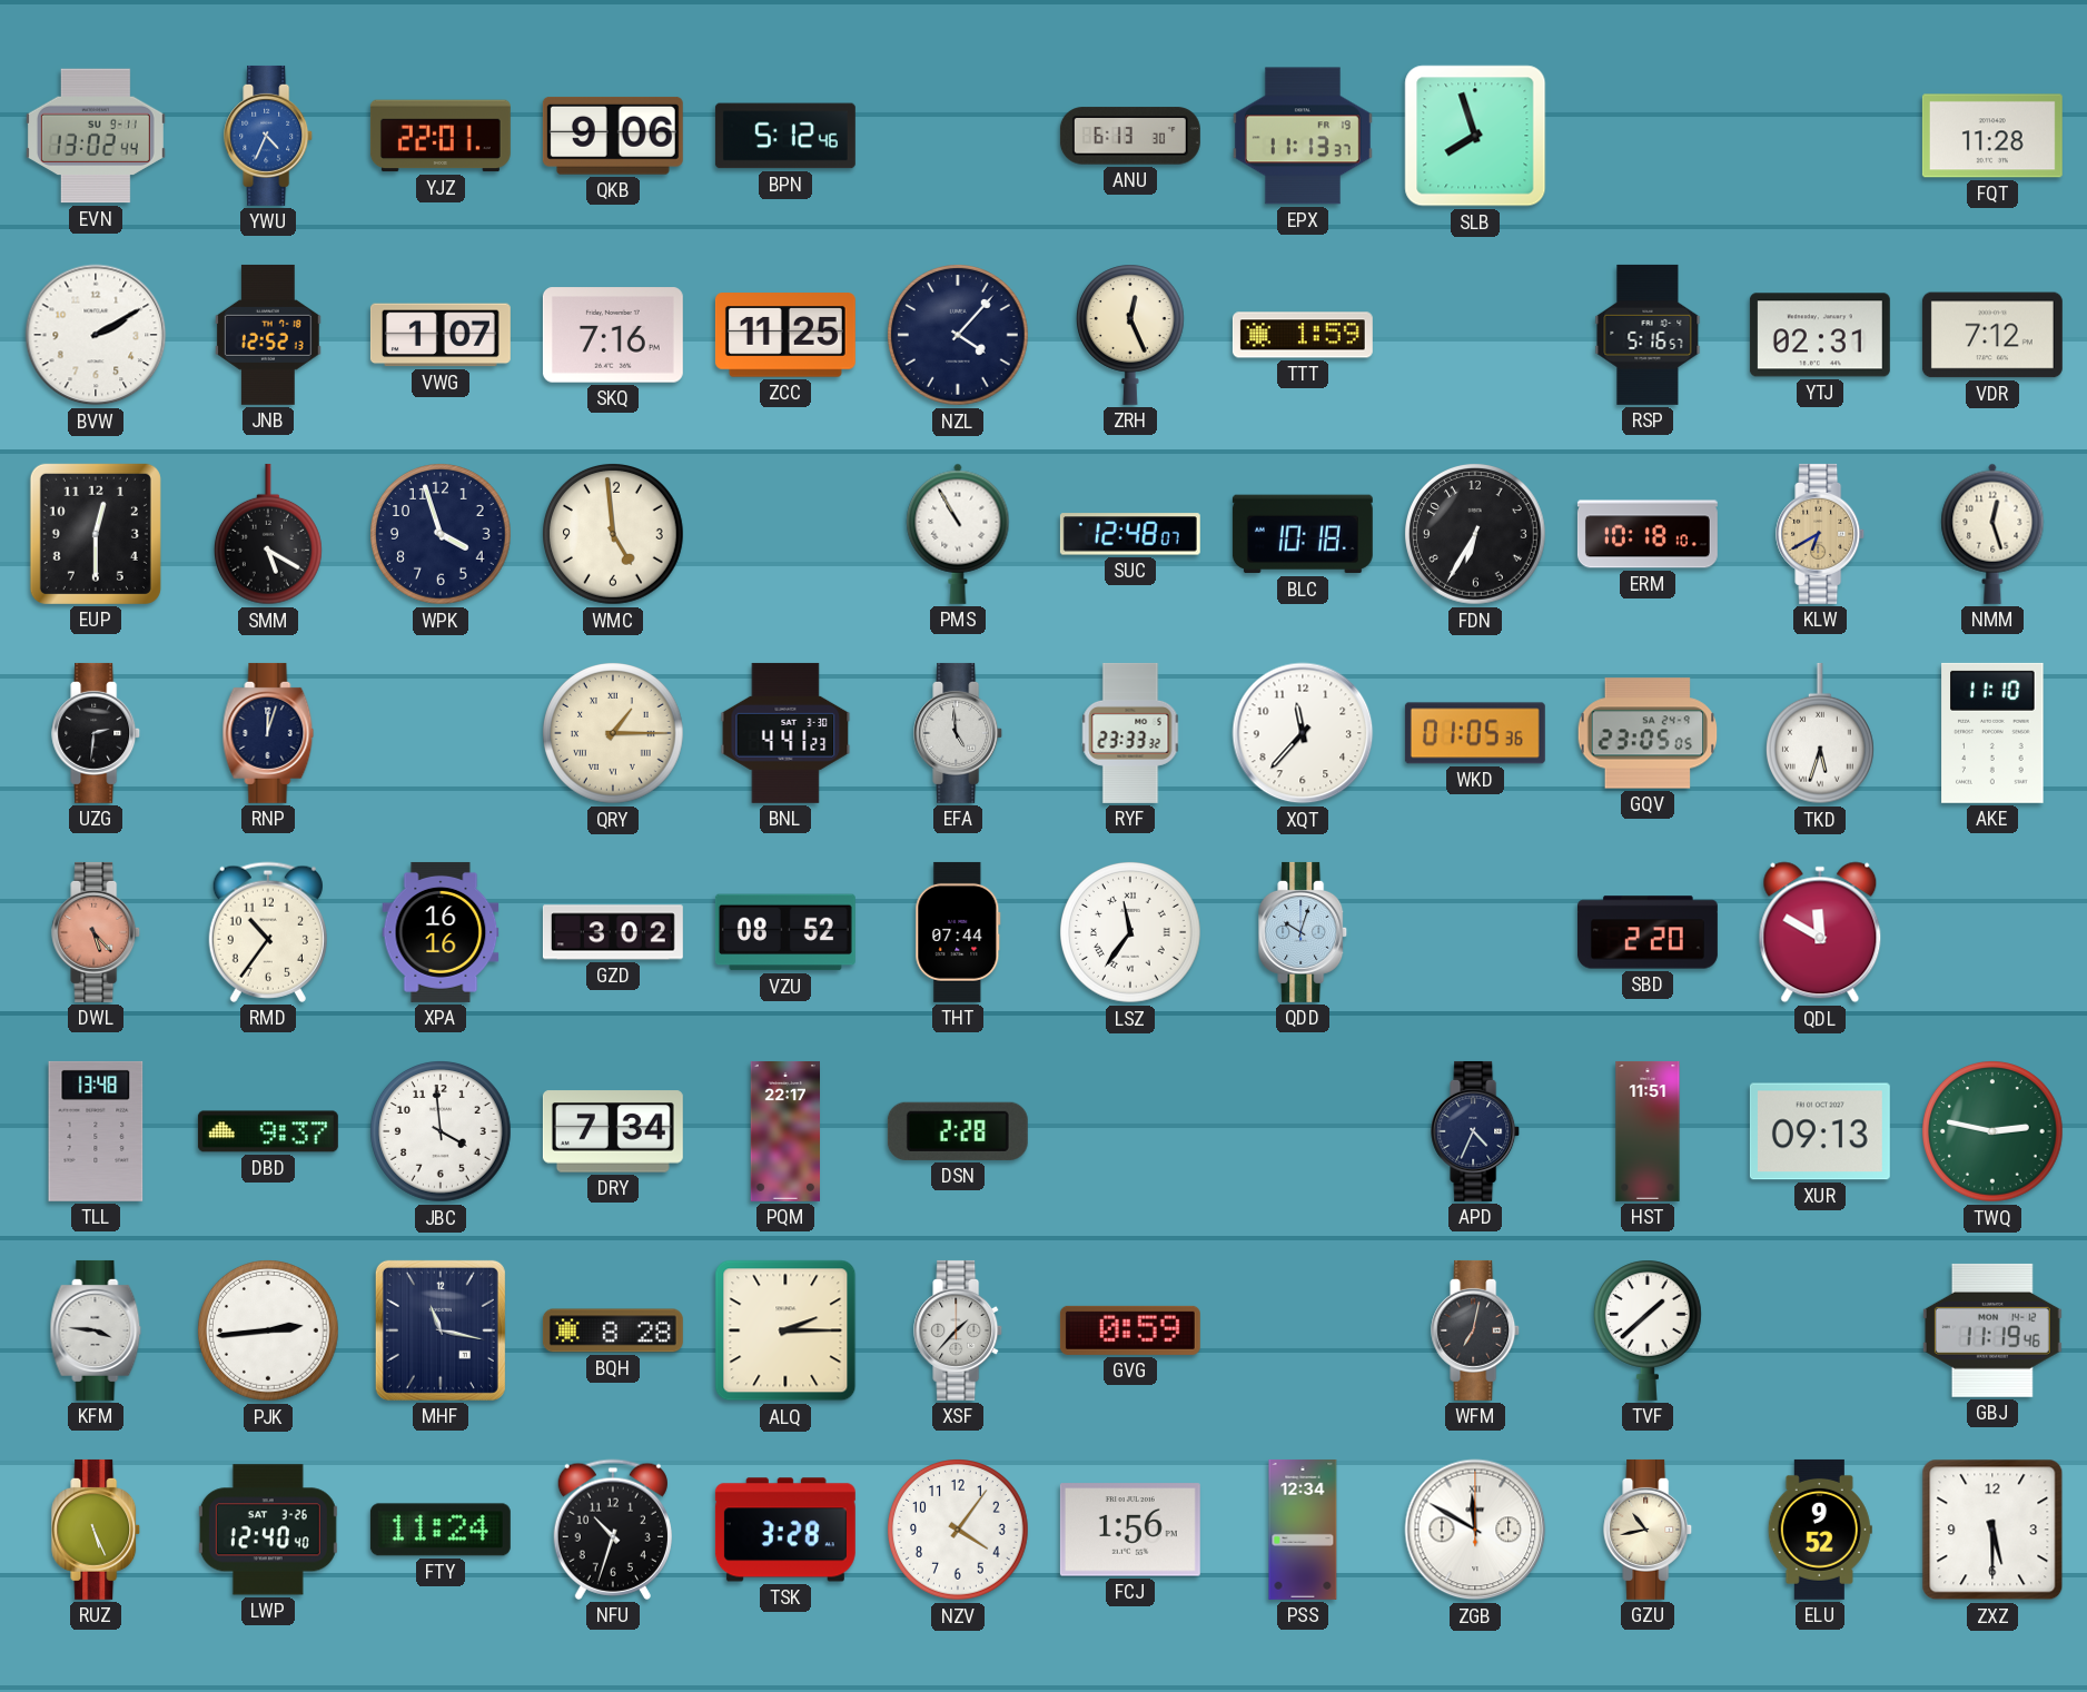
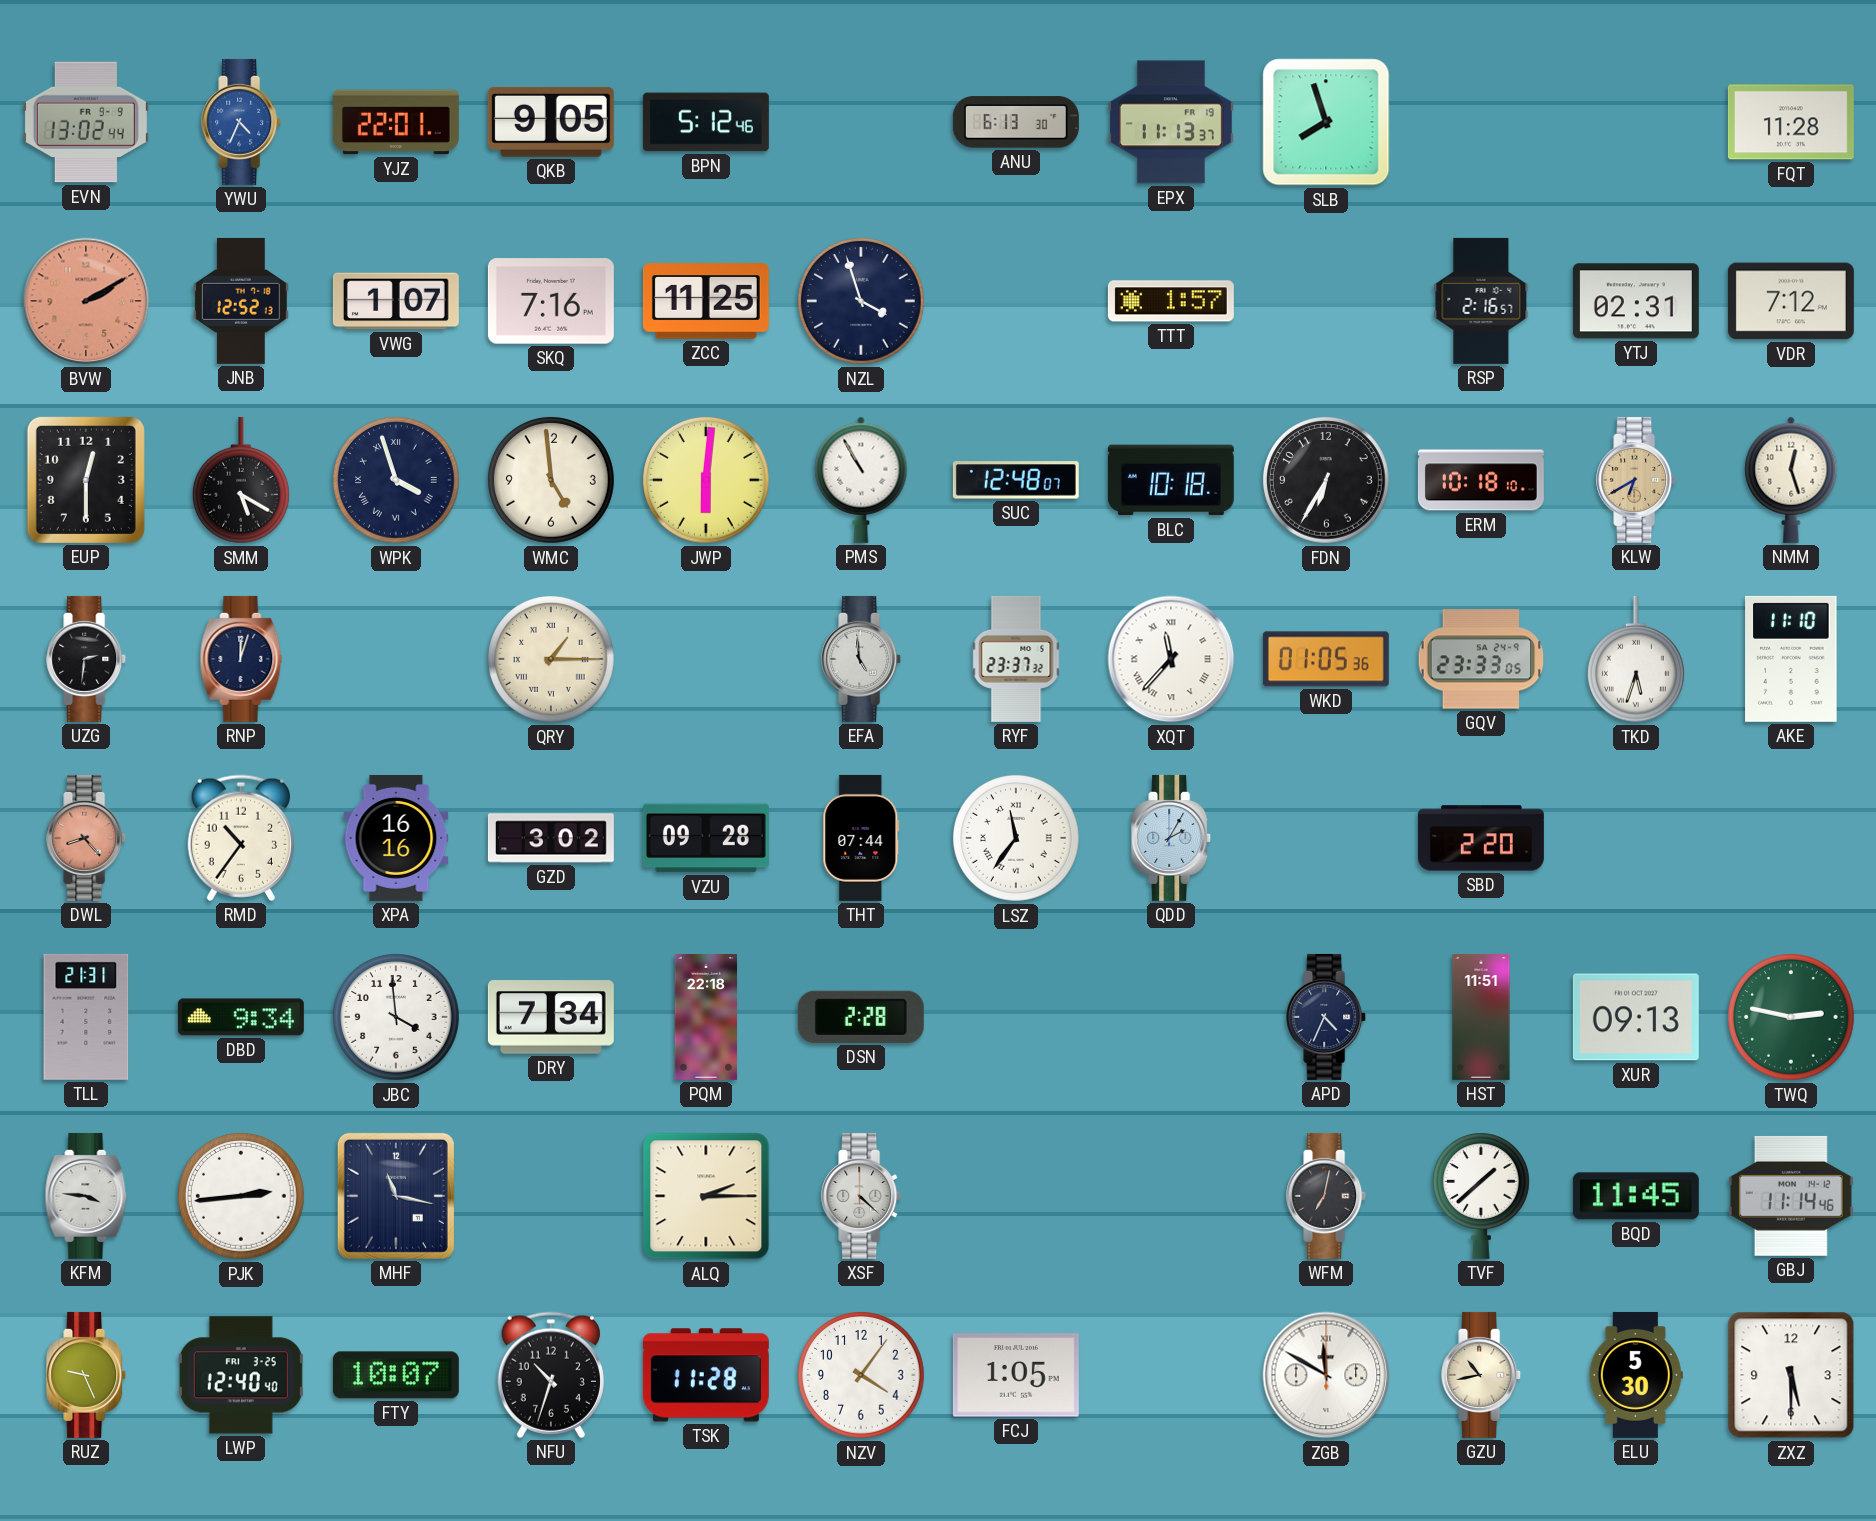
EVN date: SU 9-11 -> FR 9-9 (86, 122)
QKB: 9:06 -> 9:05 (551, 122)
BVW dial: white -> salmon (86, 301)
NZL: 4:07 -> 3:57 (862, 302)
ZRH: 12:26 -> none (1130, 335)
TTT: 1:59 -> 1:57 (1171, 301)
RSP: 5:16 -> 2:16 (1481, 301)
WPK numerals: Arabic -> Roman (397, 481)
JWP: none -> 6:01 (707, 481)
BNL: 4:41 -> none (785, 733)
RYF: 23:33 -> 23:37 (1016, 659)
XQT numerals: Arabic -> Roman (1171, 659)
GQV: 23:05 -> 23:33 (1481, 659)
DWL: 5:23 -> 8:23 (87, 838)
VZU: 08:52 -> 09:28 (706, 838)
QDD: 10:03 -> 2:05 (1172, 838)
QDL: 11:50 -> none (1820, 932)
TLL: 13:48 -> 21:31 (86, 1017)
DBD: 9:37 -> 9:34 (241, 1017)
PQM: 22:17 -> 22:18 (705, 1017)
BQH: 8:28 -> none (613, 1330)
XSF: 1:37 -> 4:22 (862, 1196)
GVG: 0:59 -> none (1130, 1330)
BQD: none -> 11:45 (1636, 1196)
GBJ: 11:19 -> 11:14 (1791, 1196)
RUZ: 5:26 -> 9:26 (87, 1375)
LWP date: SAT 3-26 -> FRI 3-25 (241, 1375)
FTY: 11:24 -> 10:07 (396, 1375)
TSK: 3:28 -> 11:28 (706, 1375)
FCJ: 1:56 -> 1:05 (1016, 1375)
PSS: 12:34 -> none (1303, 1530)
ELU: 9:52 -> 5:30 (1636, 1375)
